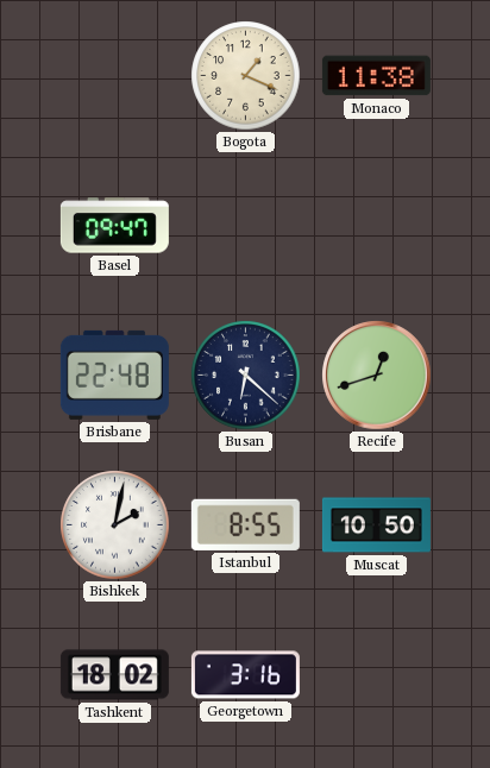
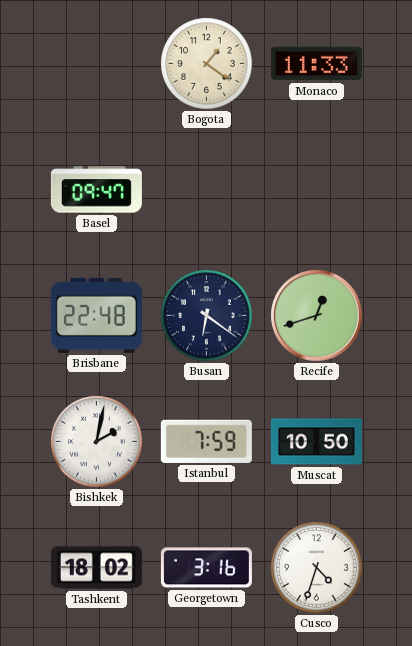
Bogota: 1:19 -> 1:21 (207, 64)
Monaco: 11:38 -> 11:33 (316, 64)
Busan: 6:22 -> 6:21 (207, 316)
Istanbul: 8:55 -> 7:59 (206, 441)
Cusco: none -> 4:33 (317, 568)
